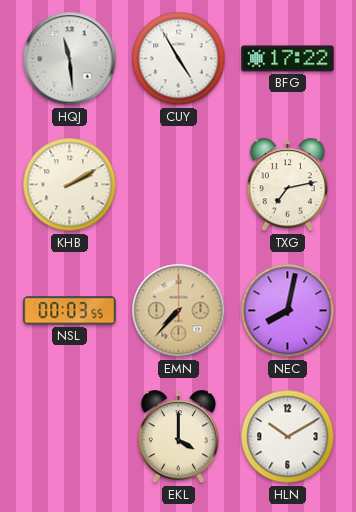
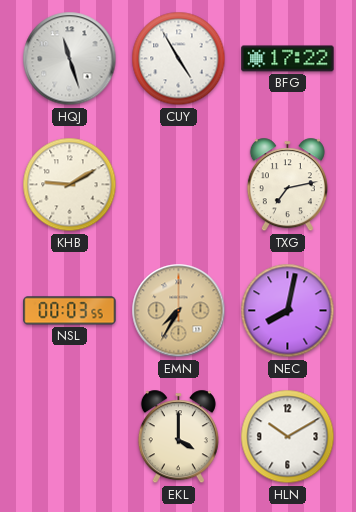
HQJ: 11:29 -> 11:27 (70, 59)
KHB: 2:10 -> 9:10 (70, 185)
EMN: 7:37 -> 7:35 (179, 311)
